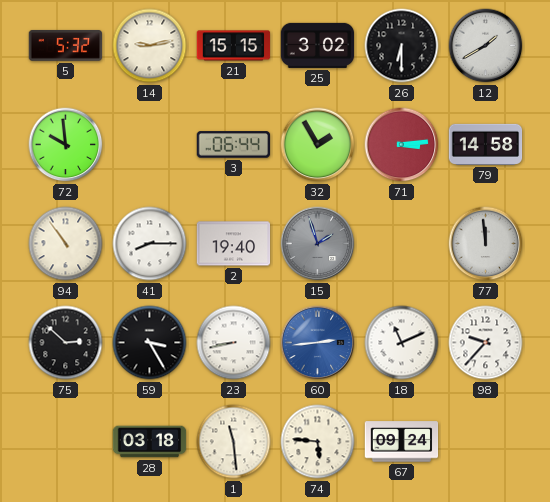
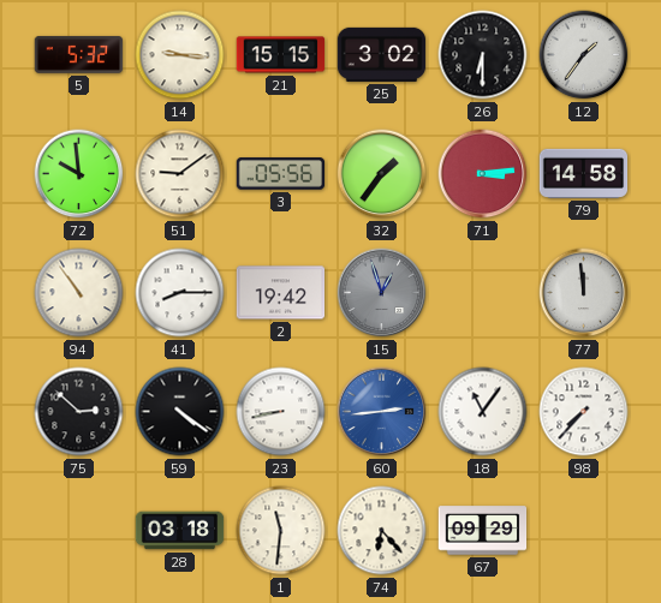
14: 9:13 -> 9:16 (180, 55)
12: 1:40 -> 1:36 (584, 55)
51: none -> 9:09 (180, 174)
3: 06:44 -> 05:56 (281, 174)
32: 1:55 -> 1:36 (382, 174)
2: 19:40 -> 19:42 (281, 293)
15: 1:57 -> 12:57 (382, 293)
59: 3:25 -> 4:21 (180, 412)
18: 11:11 -> 11:06 (483, 412)
98: 9:37 -> 7:37 (584, 412)
1: 11:29 -> 11:31 (281, 531)
74: 5:46 -> 6:23 (382, 531)
67: 09:24 -> 09:29 (483, 531)
